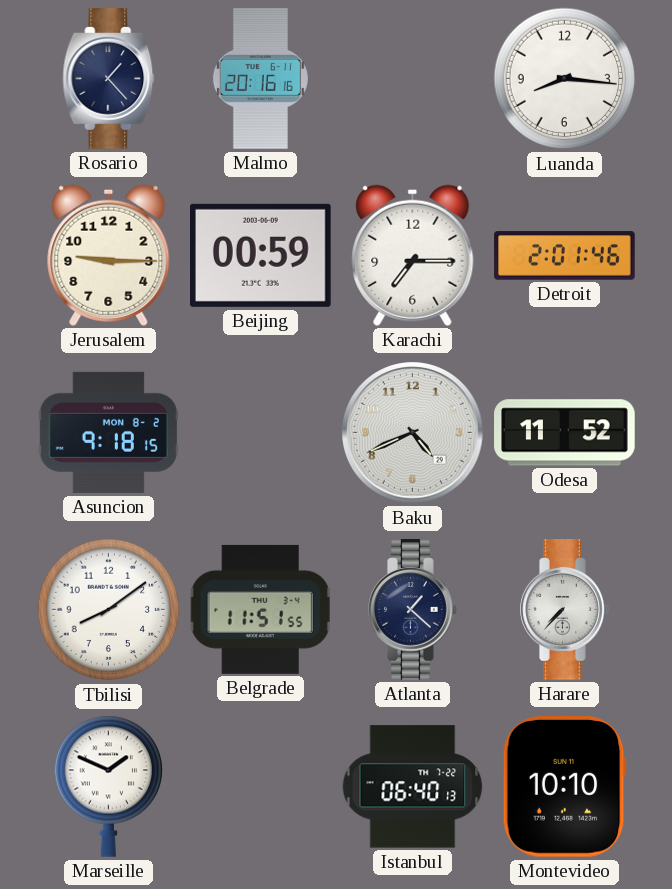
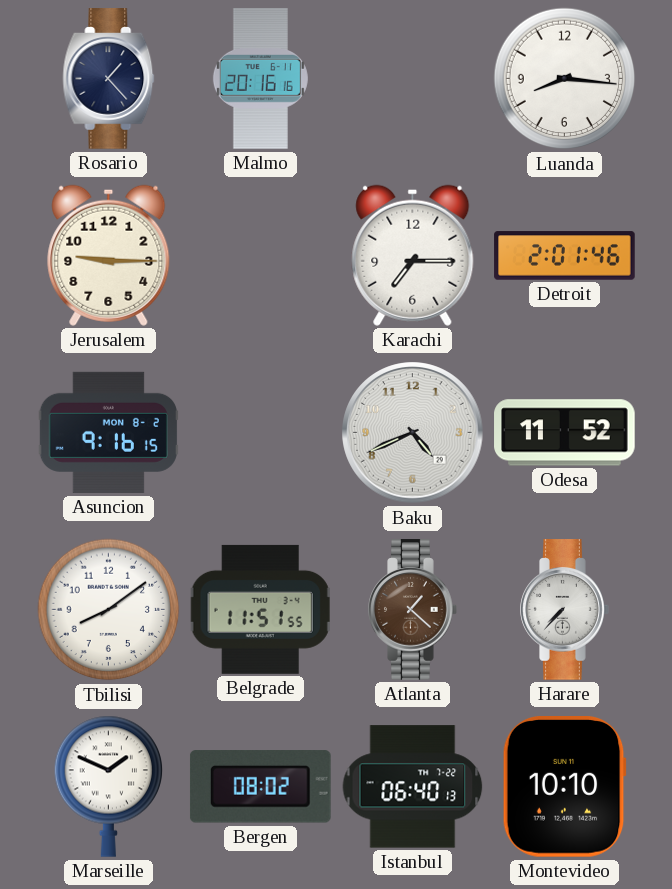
Beijing: 00:59 -> none (261, 255)
Asuncion: 9:18 -> 9:16 (108, 432)
Atlanta dial: navy -> brown (413, 610)
Bergen: none -> 08:02 (260, 787)
